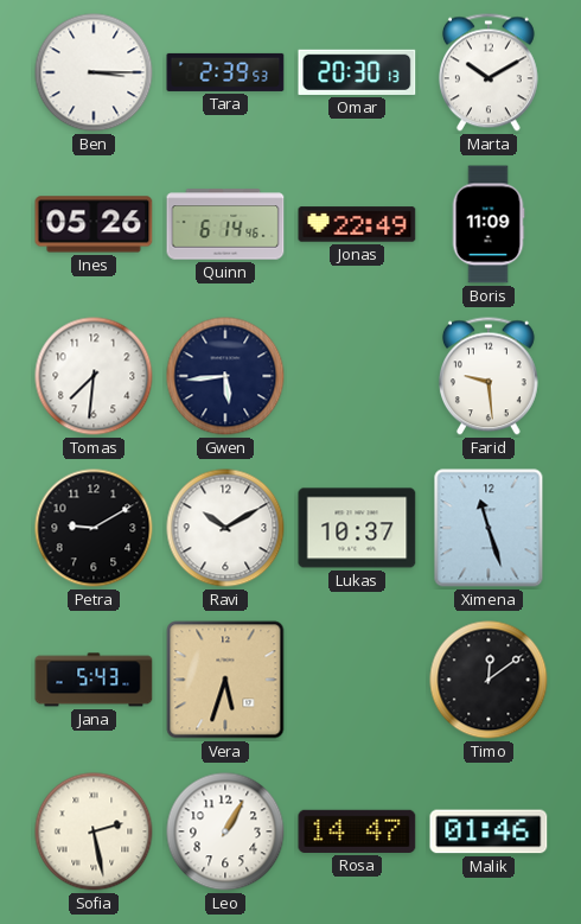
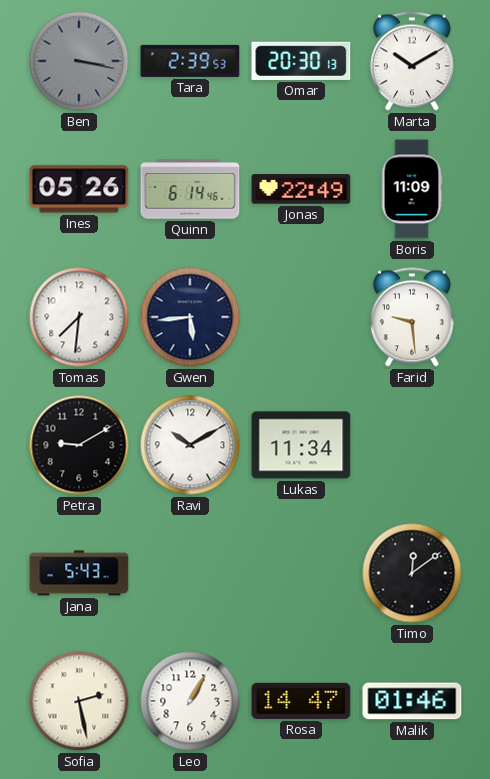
Ben: 3:15 -> 3:17 (79, 61)
Ben dial: white -> grey (79, 61)
Lukas: 10:37 -> 11:34 (301, 445)
Ximena: 11:27 -> none (489, 528)
Vera: 5:33 -> none (225, 680)
